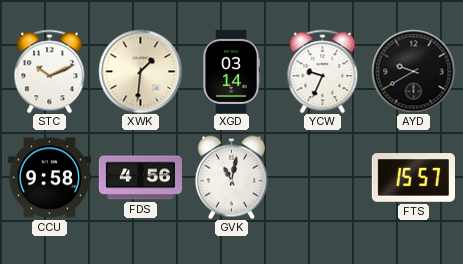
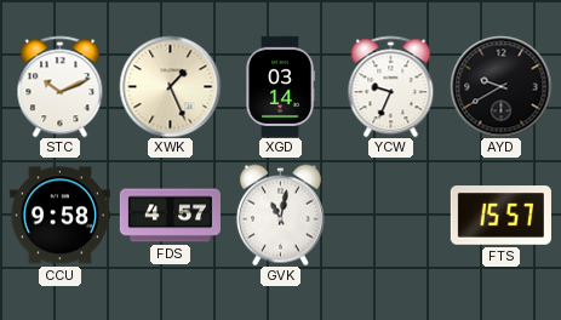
XWK: 1:31 -> 1:26 (170, 86)
FDS: 4:56 -> 4:57 (170, 216)
